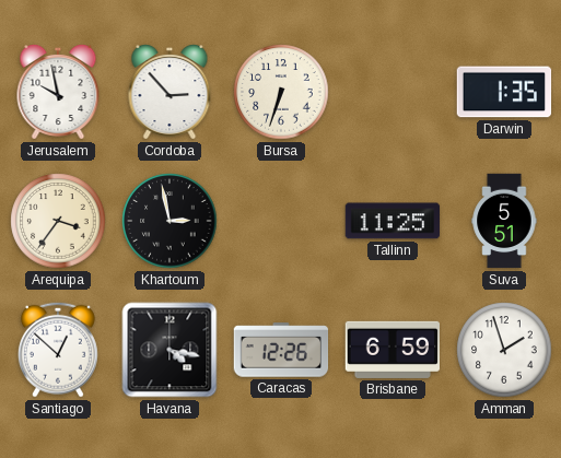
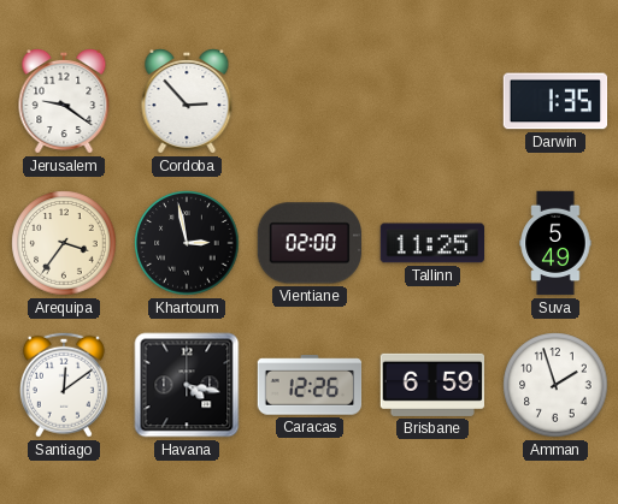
Jerusalem: 9:58 -> 9:21 (64, 102)
Bursa: 6:33 -> none (281, 92)
Vientiane: none -> 02:00 (308, 243)
Suva: 5:51 -> 5:49 (555, 243)
Santiago: 12:52 -> 12:09 (64, 385)
